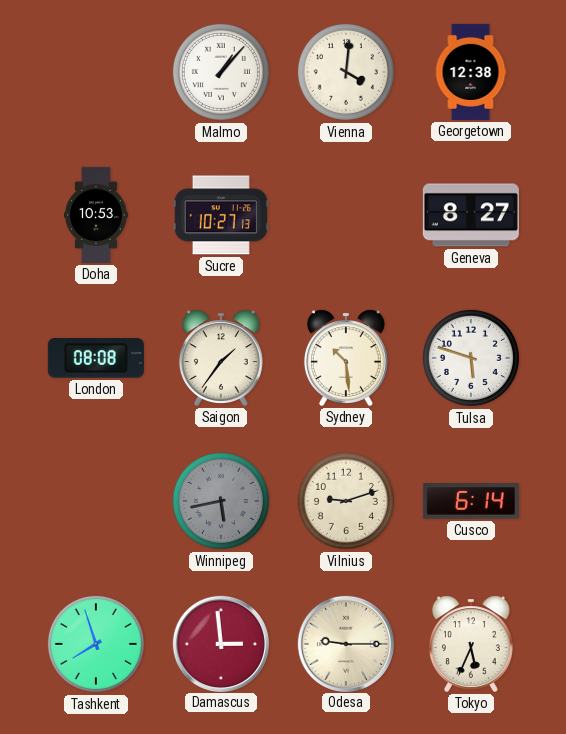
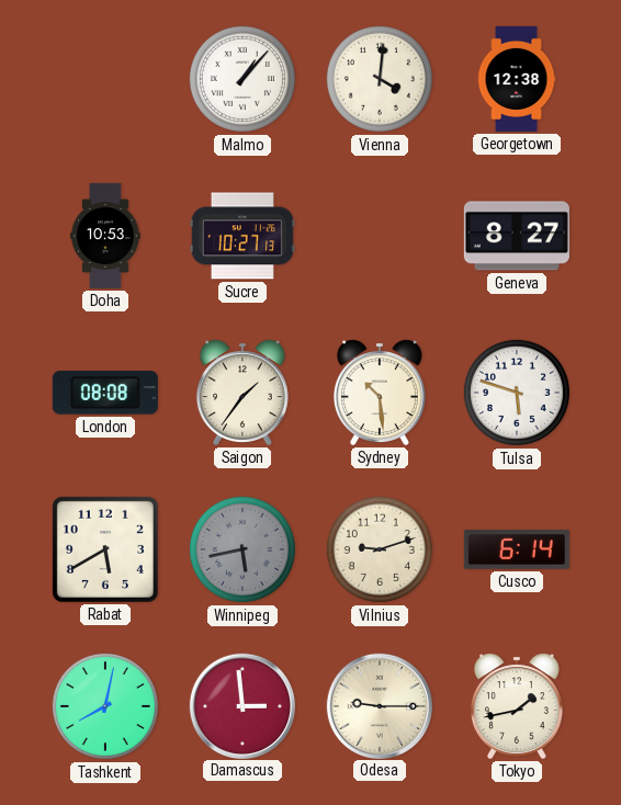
Rabat: none -> 5:40 (105, 549)
Tashkent: 7:57 -> 8:02 (105, 706)
Tokyo: 5:34 -> 1:43 (517, 706)
